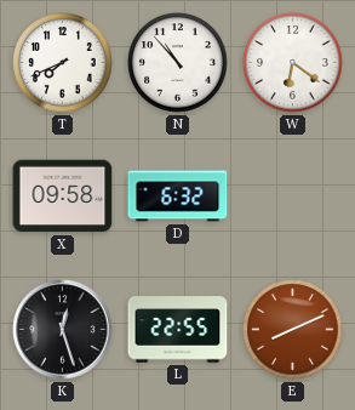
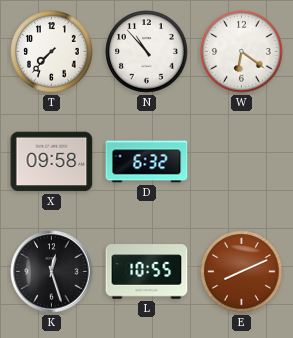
T: 7:41 -> 7:37 (52, 52)
L: 22:55 -> 10:55 (147, 272)
